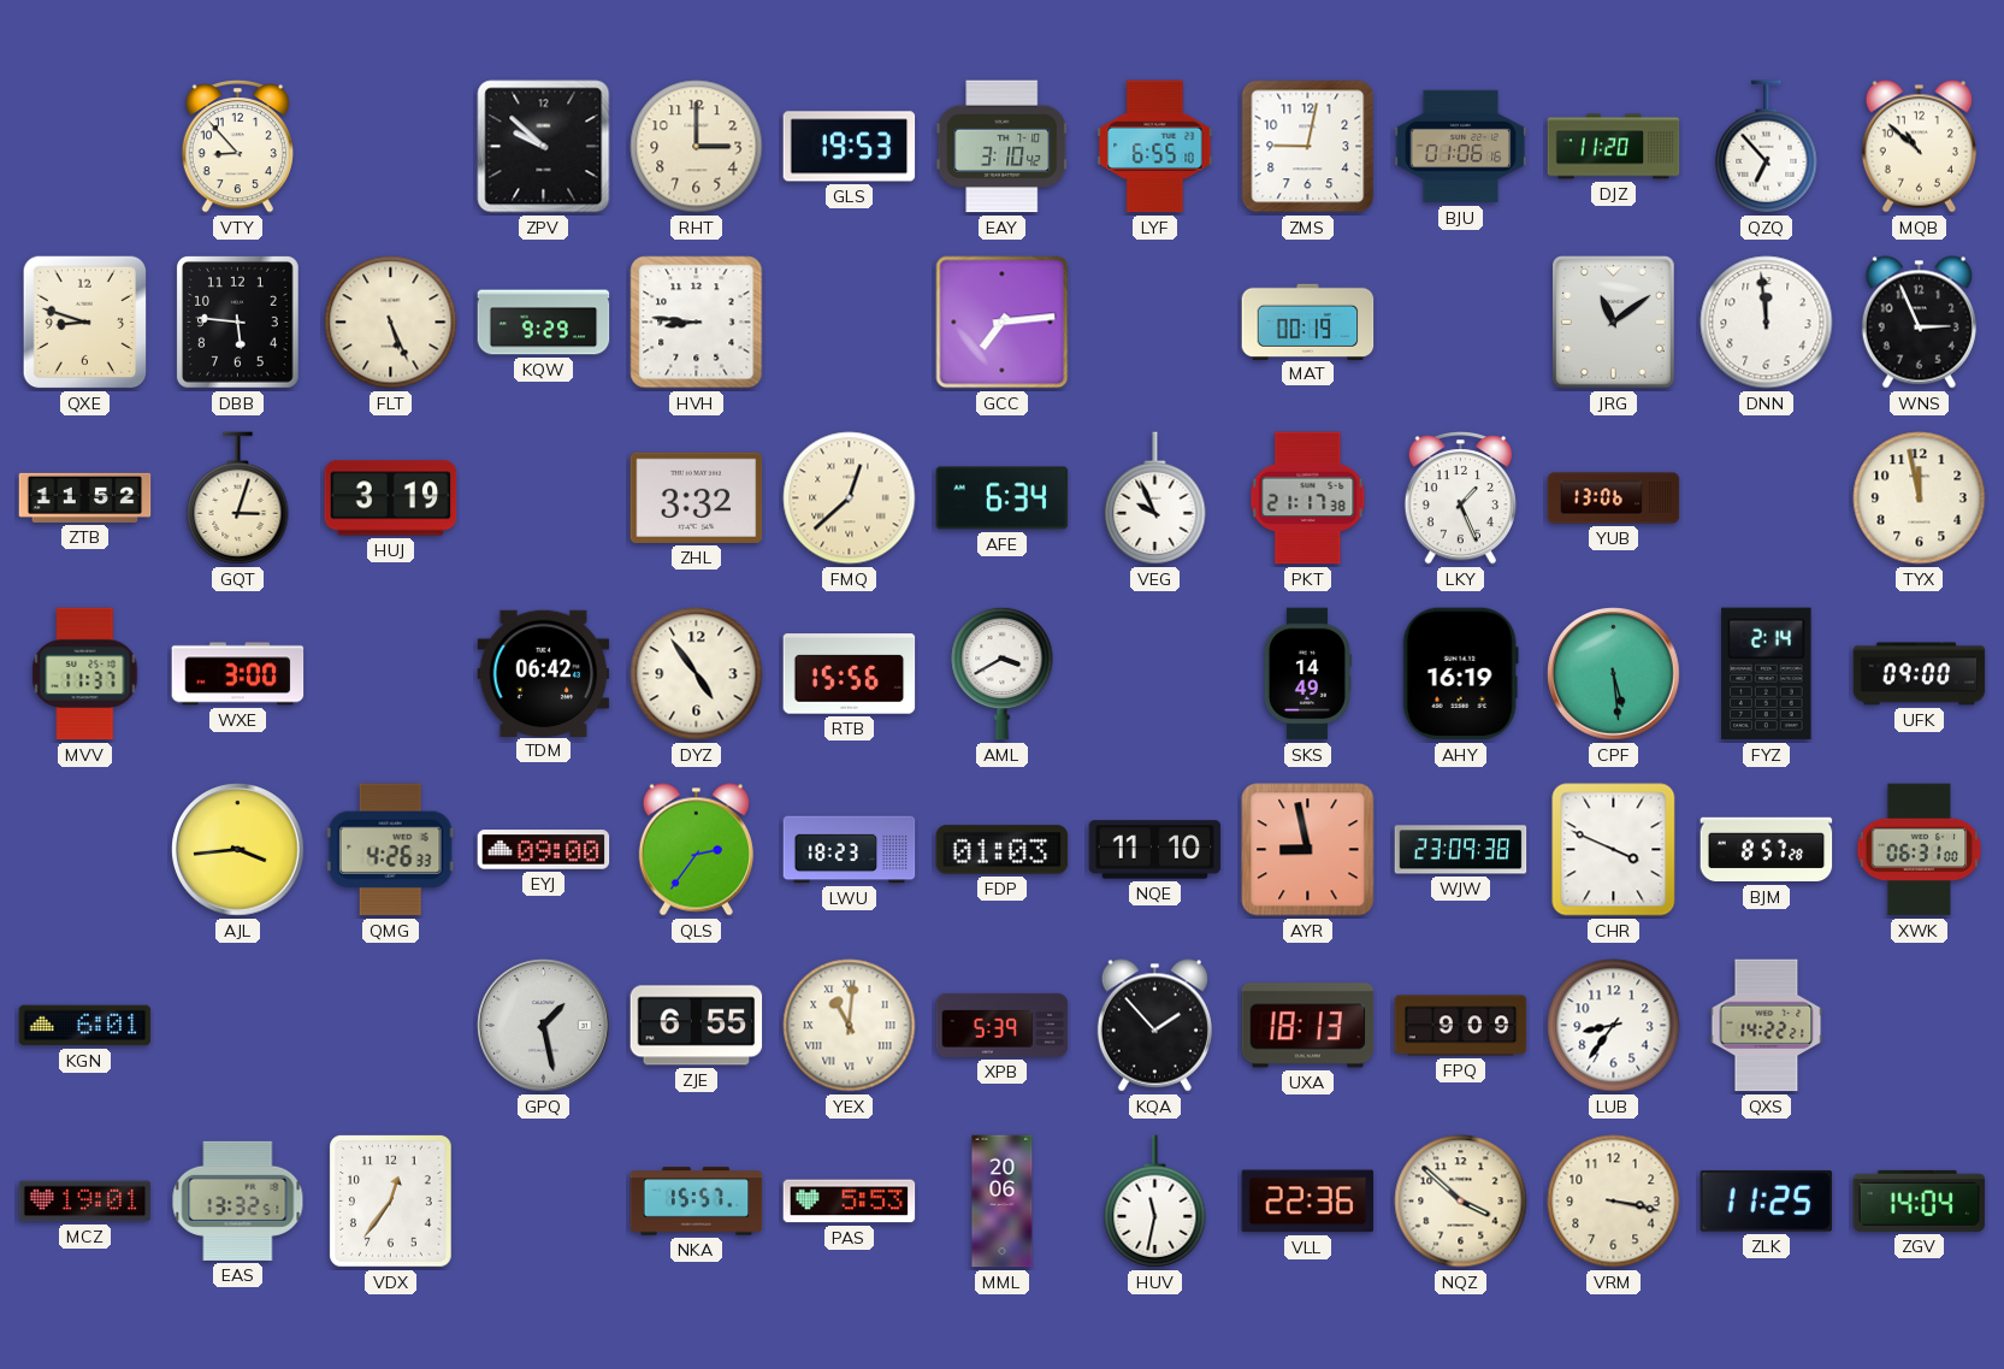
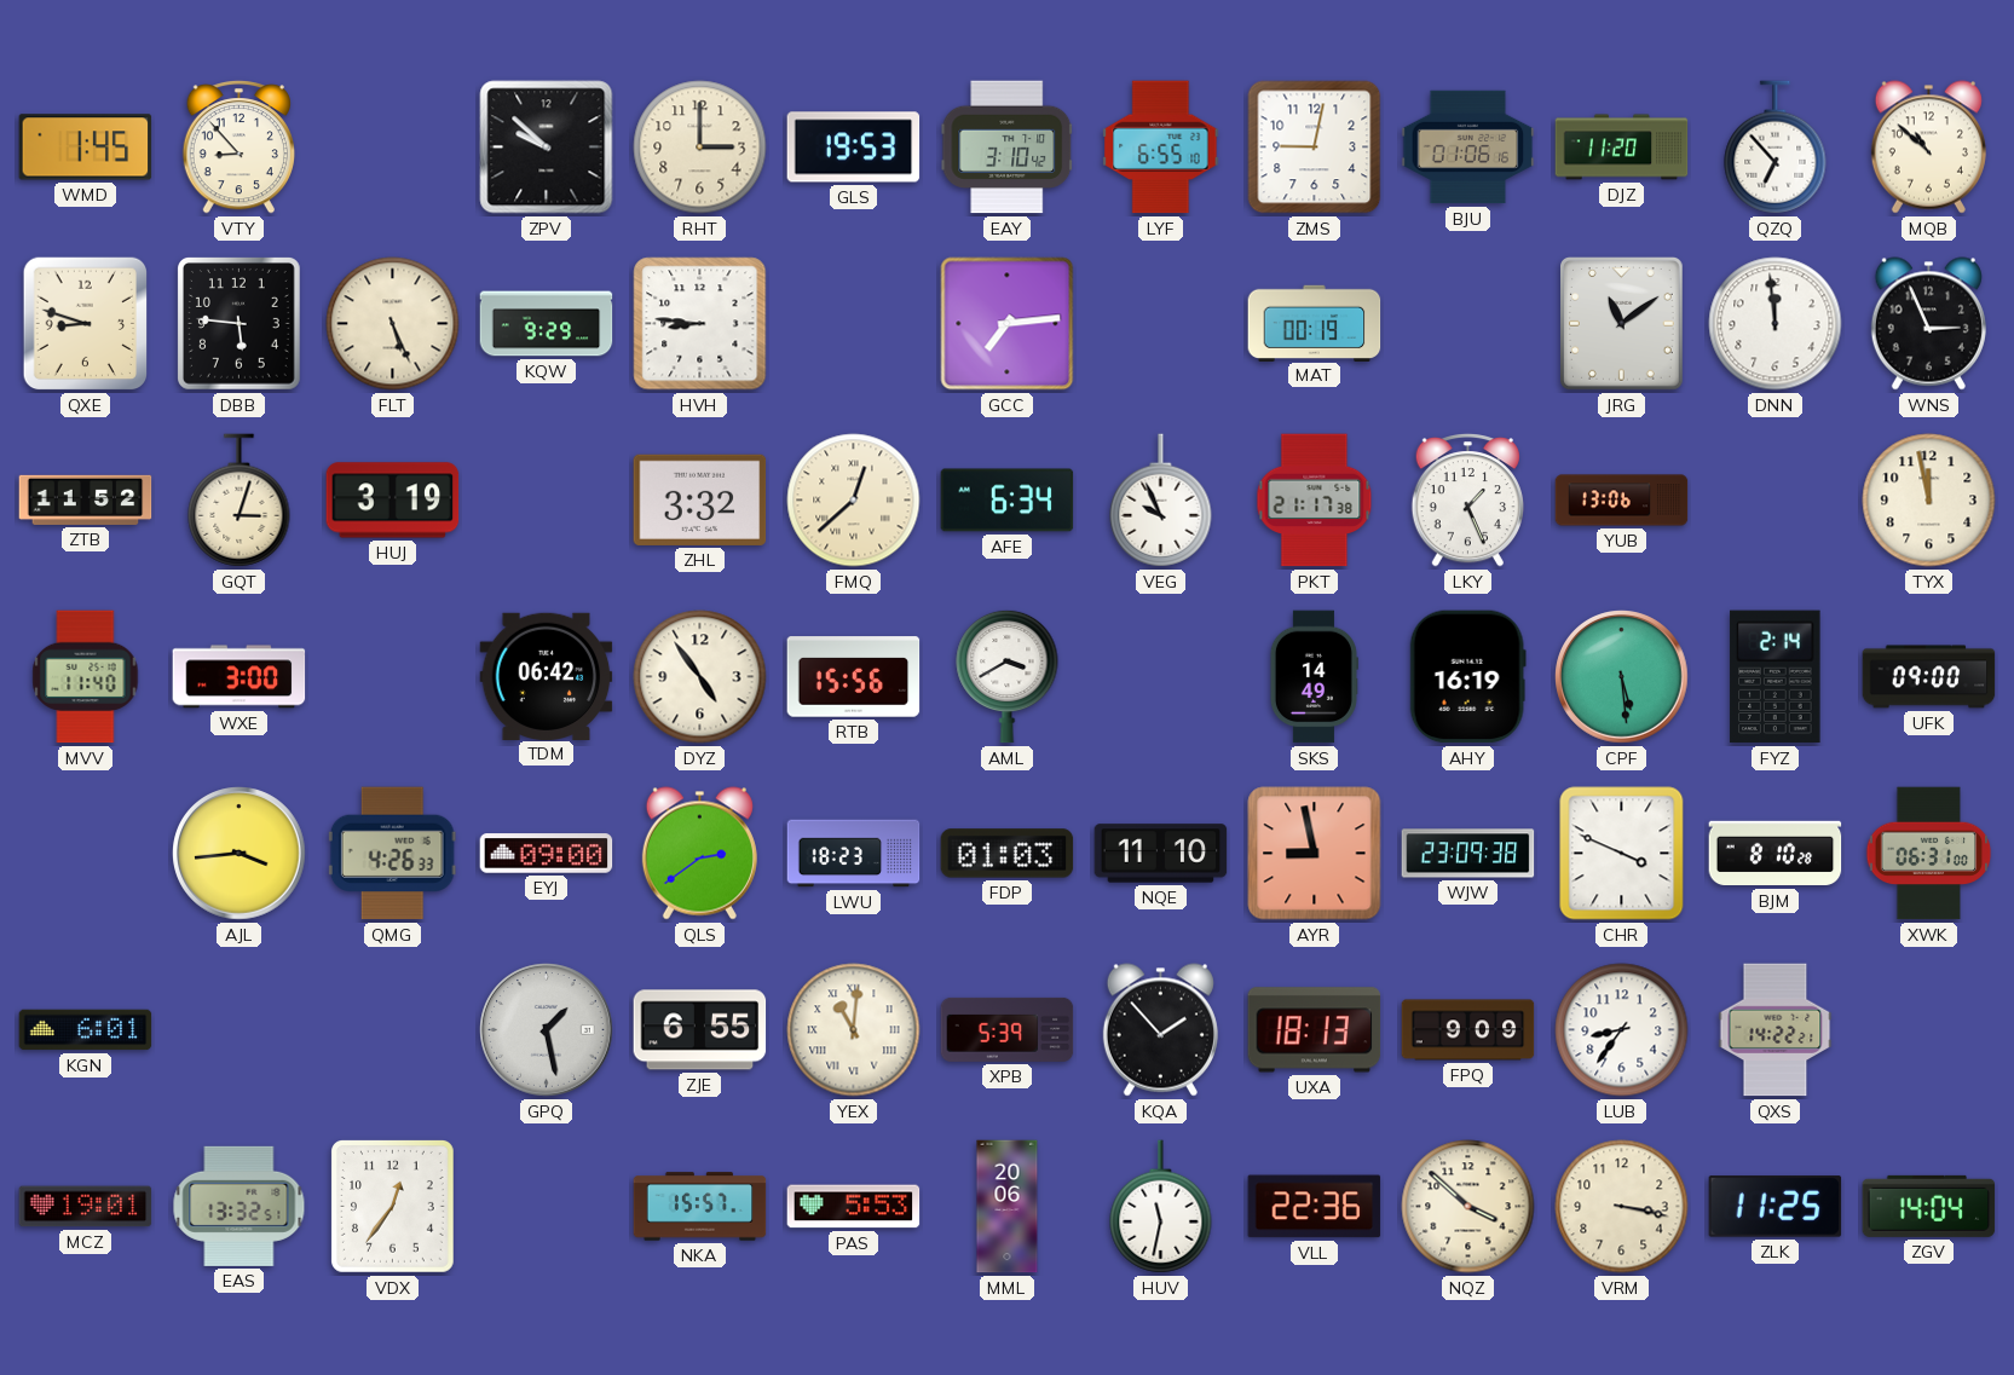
WMD: none -> 1:45 (86, 148)
MVV: 11:37 -> 11:40 (86, 677)
QLS: 2:36 -> 2:39 (699, 854)
BJM: 8:57 -> 8:10 (1776, 854)
